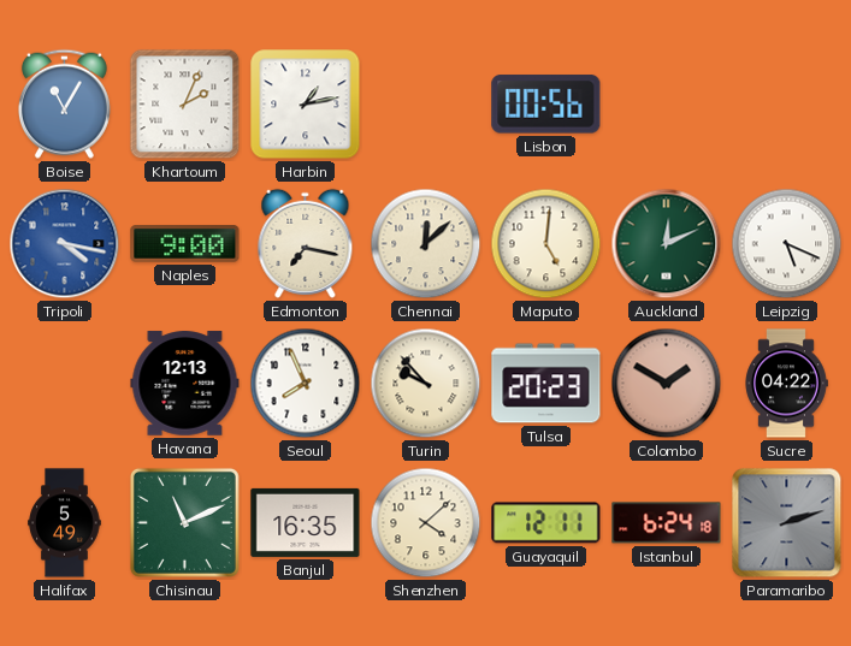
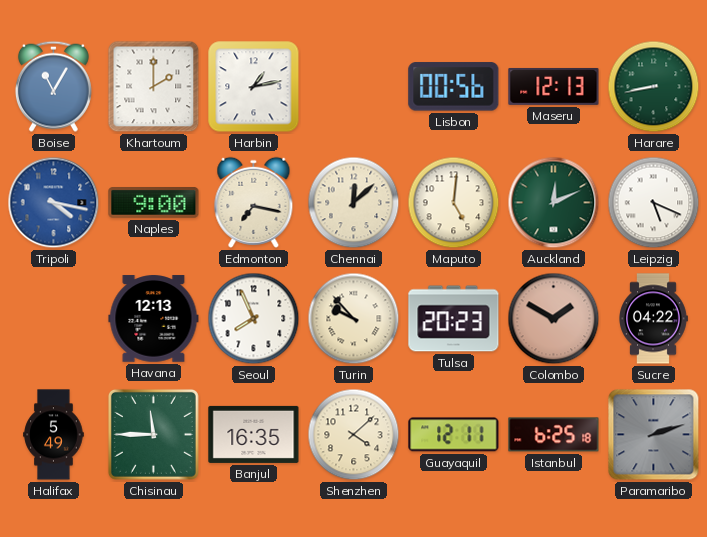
Khartoum: 2:04 -> 2:00 (154, 87)
Maseru: none -> 12:13 (554, 87)
Harare: none -> 8:43 (654, 87)
Chisinau: 11:11 -> 11:45 (153, 434)
Istanbul: 6:24 -> 6:25 (554, 435)
